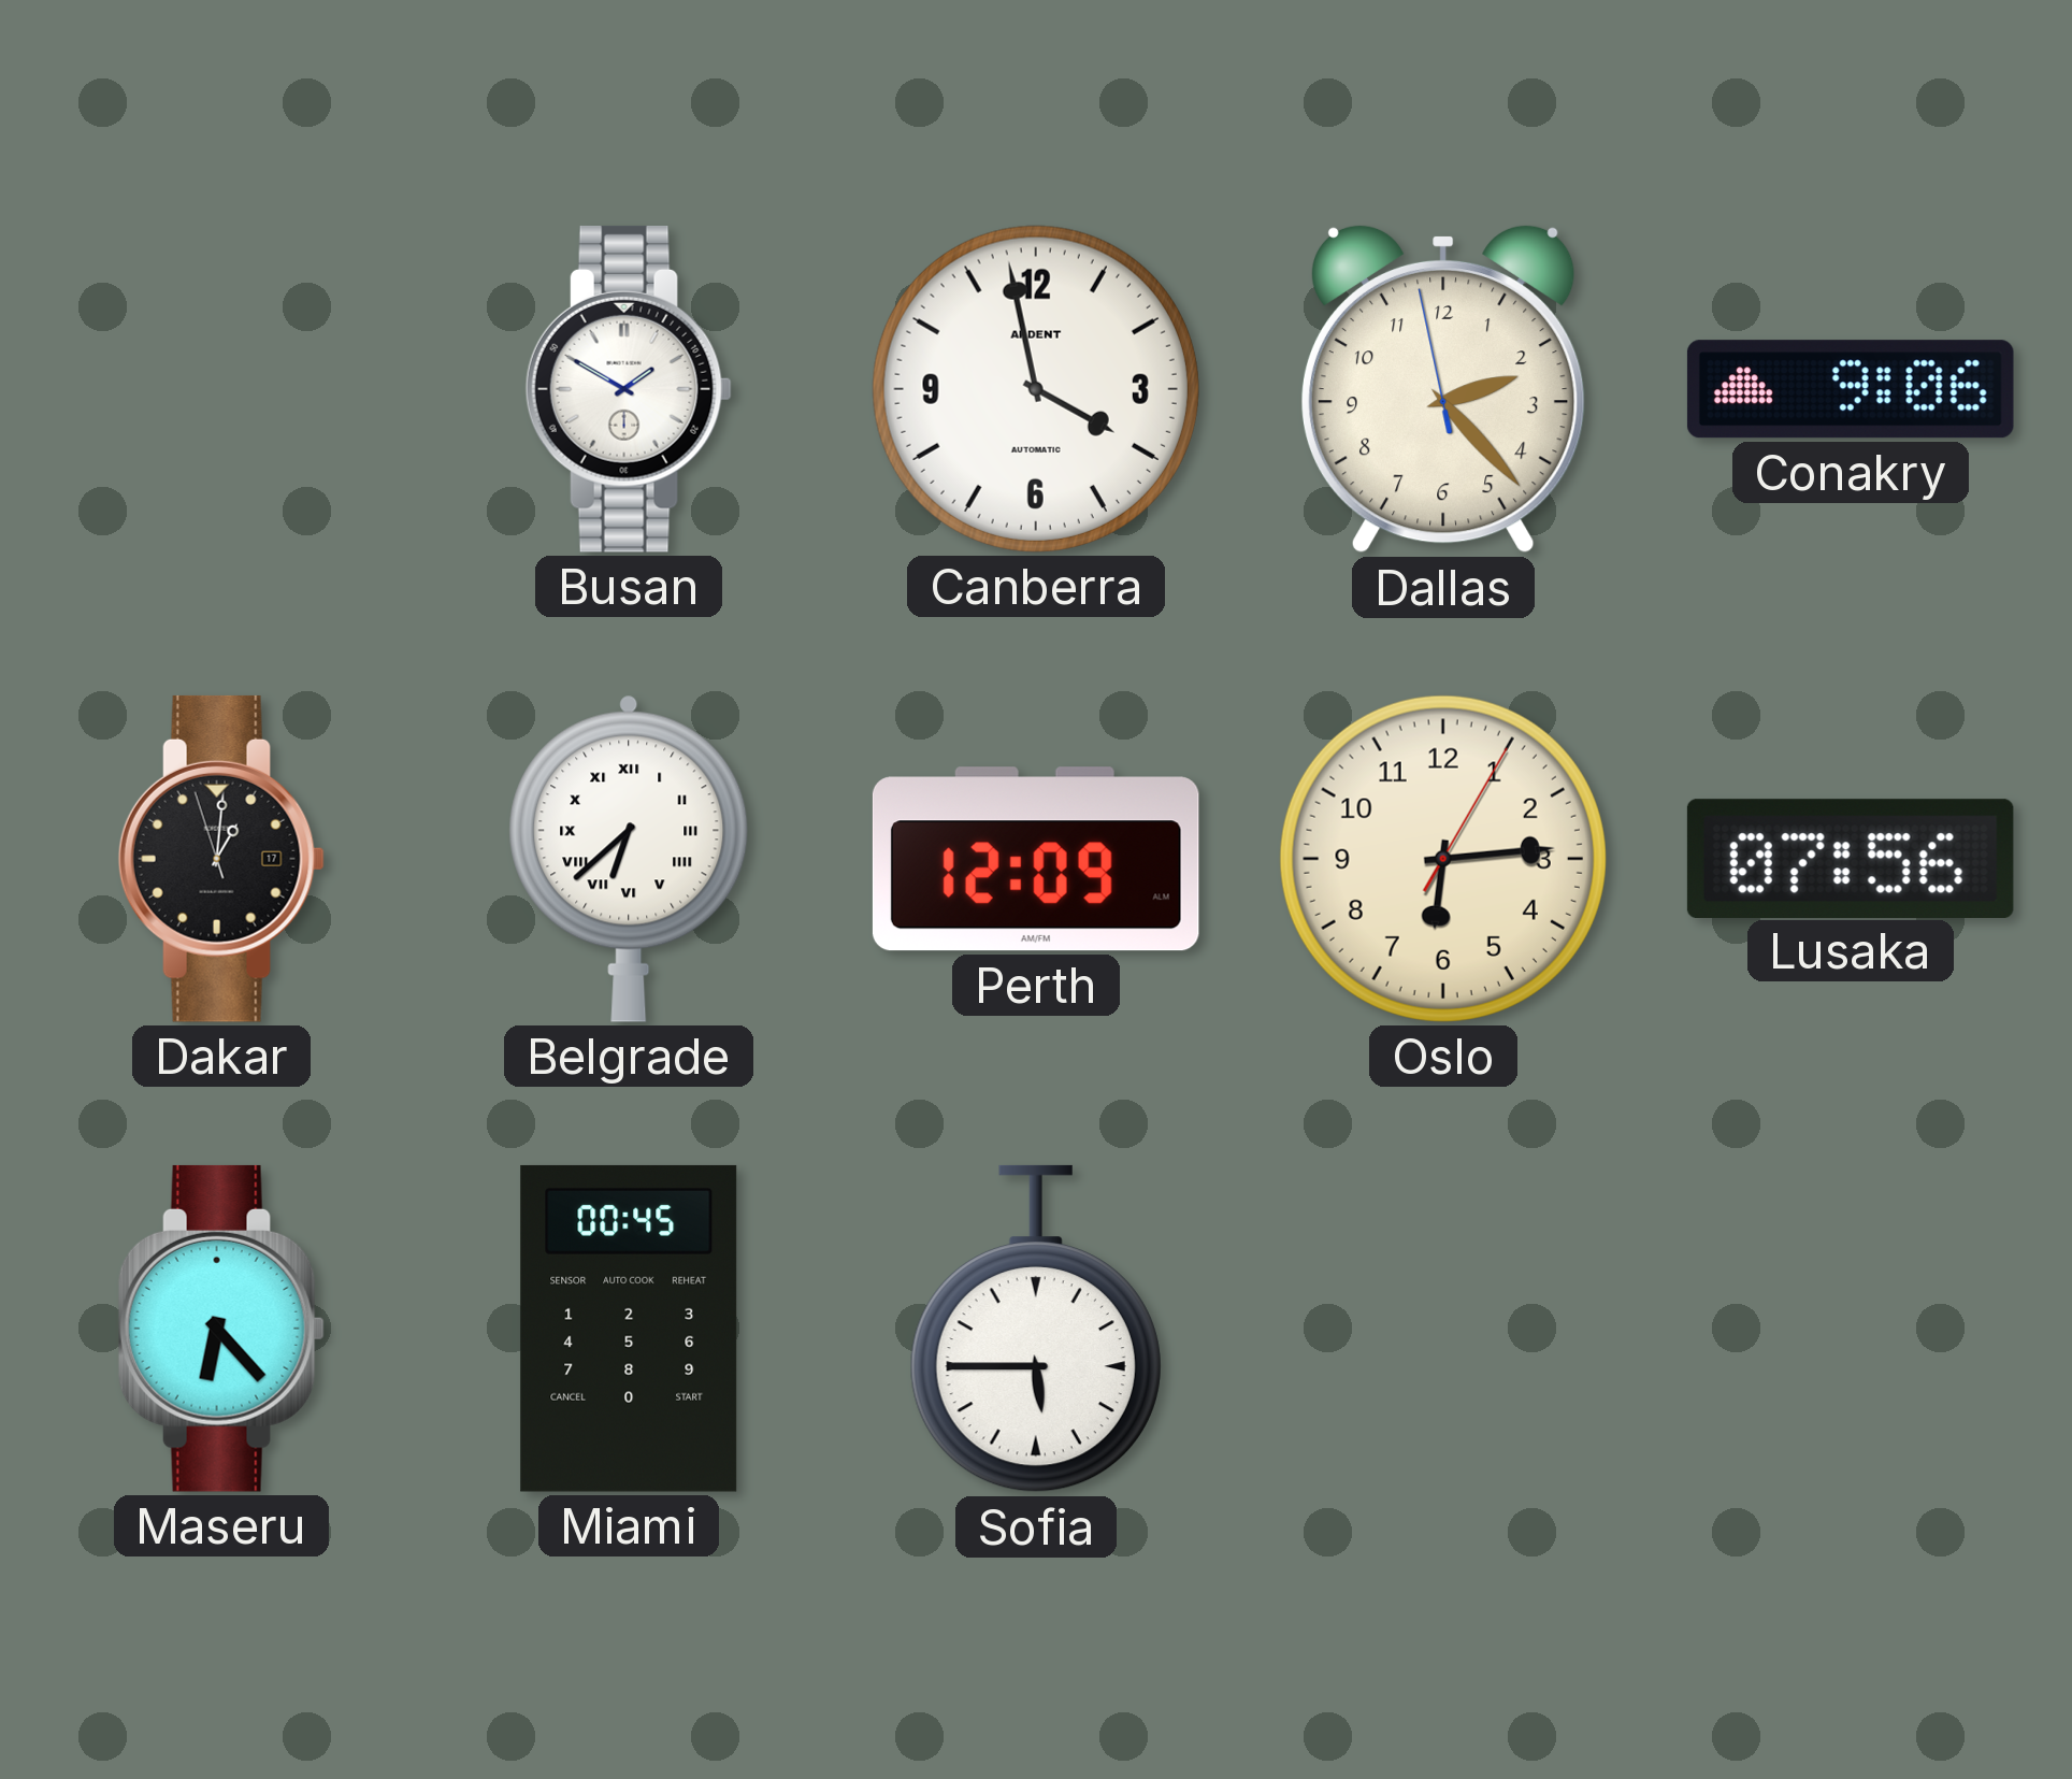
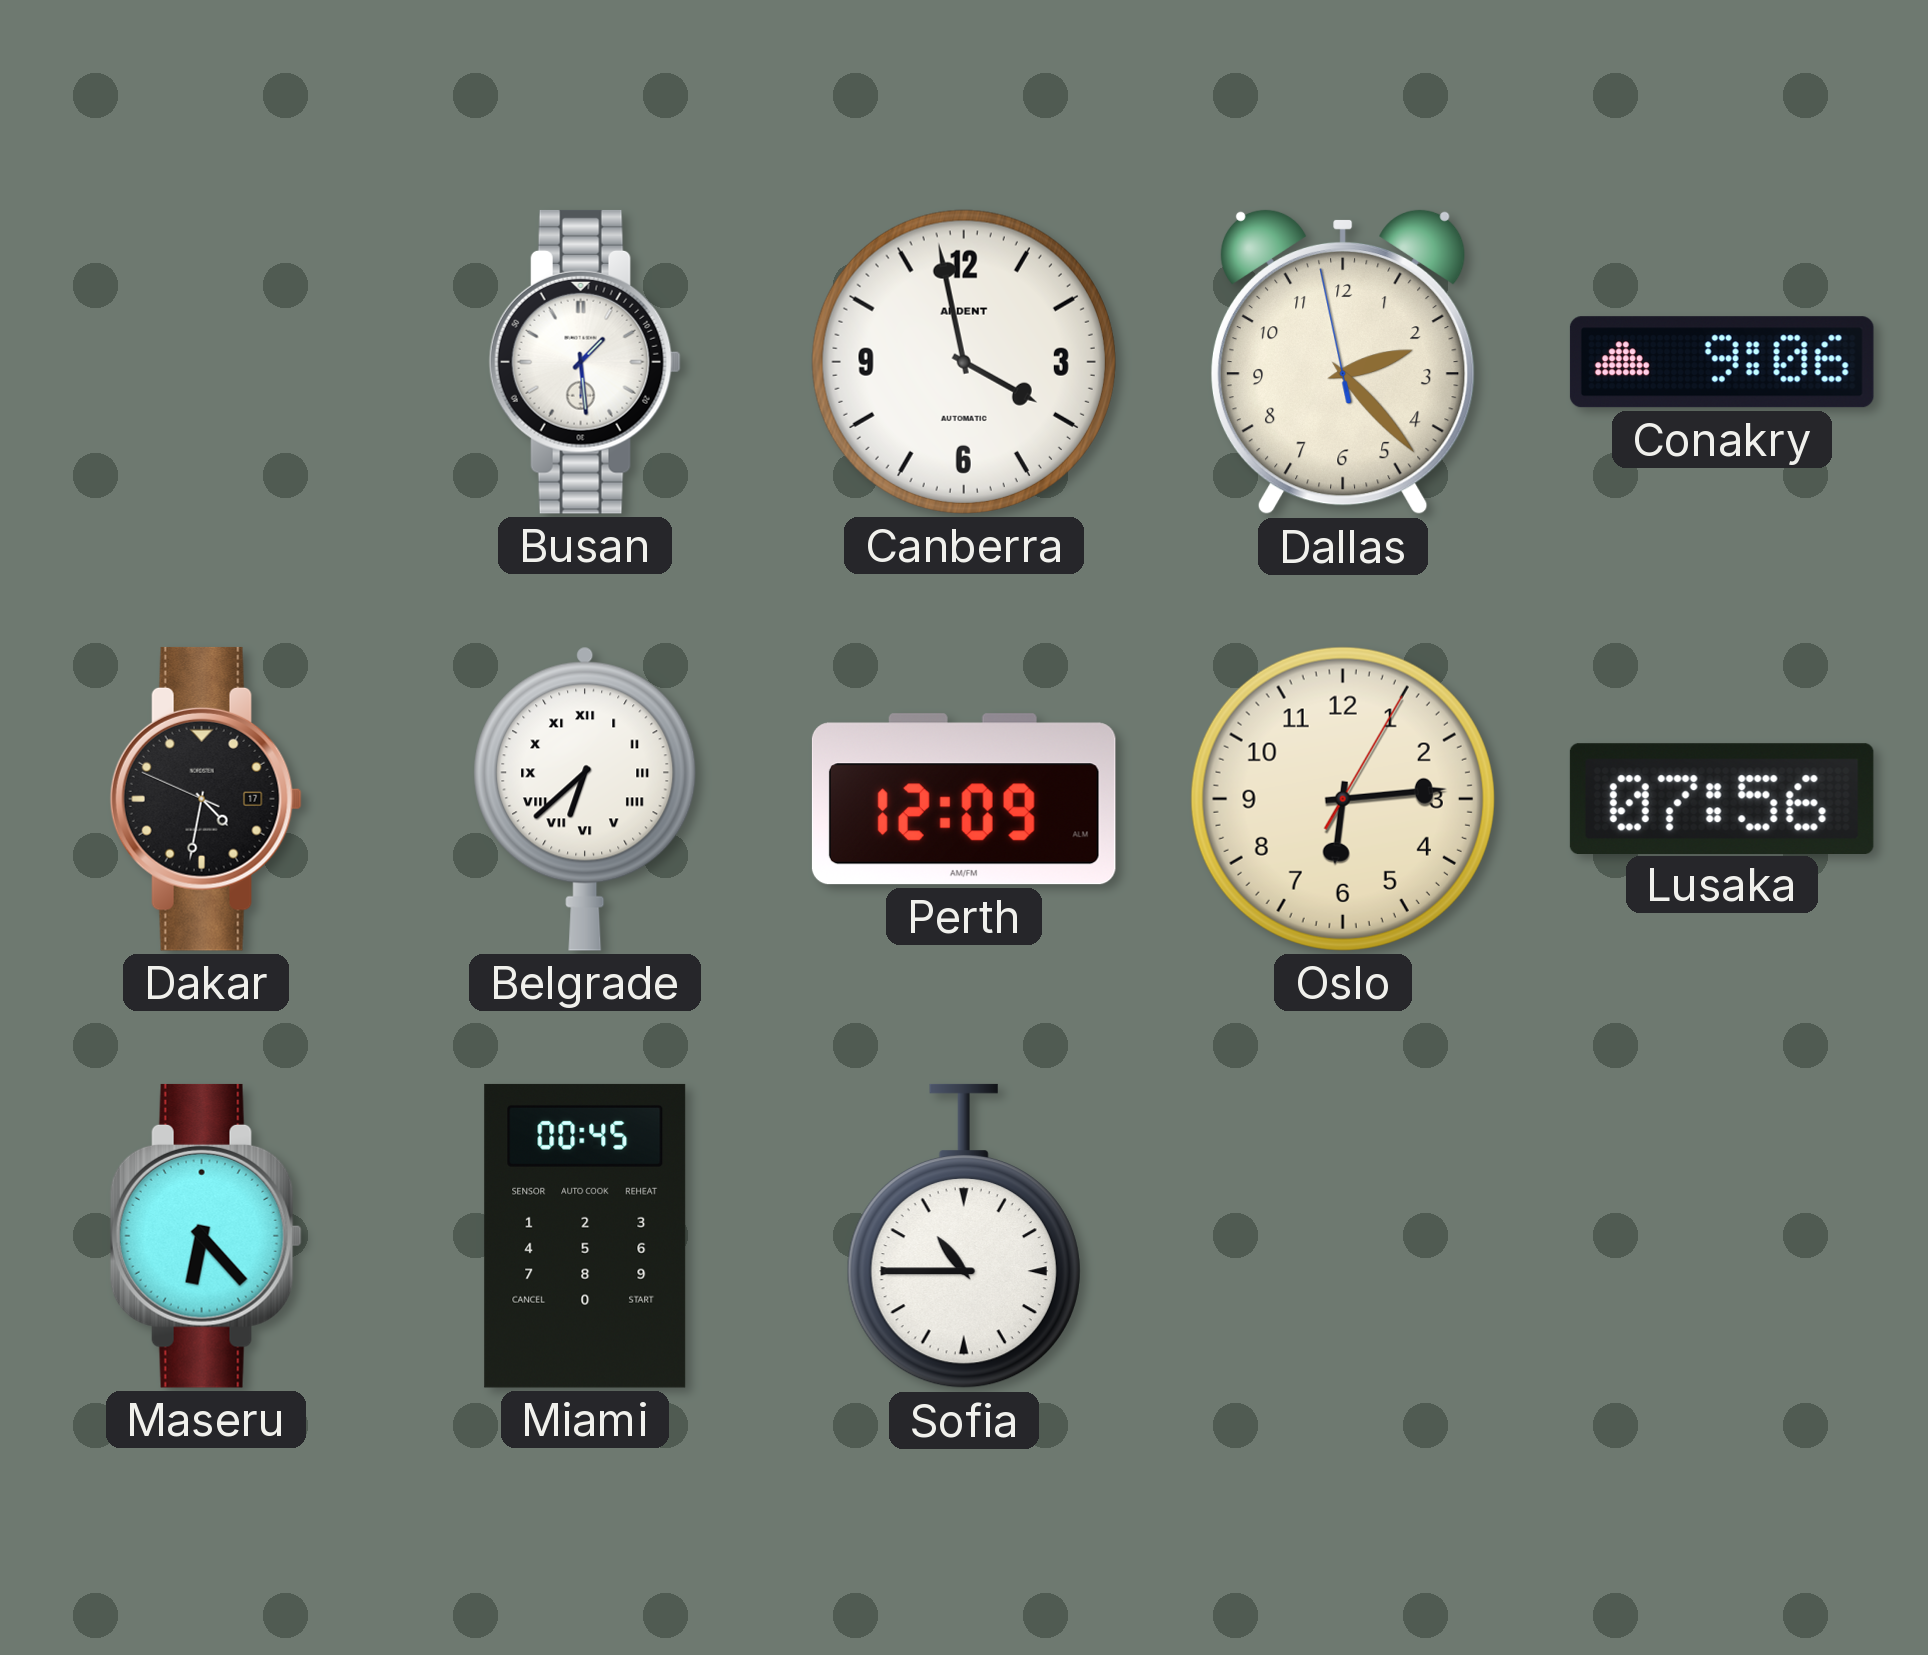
Busan: 1:50 -> 1:29 (585, 362)
Dakar: 1:00 -> 4:31 (206, 799)
Sofia: 5:45 -> 10:45 (964, 1236)
